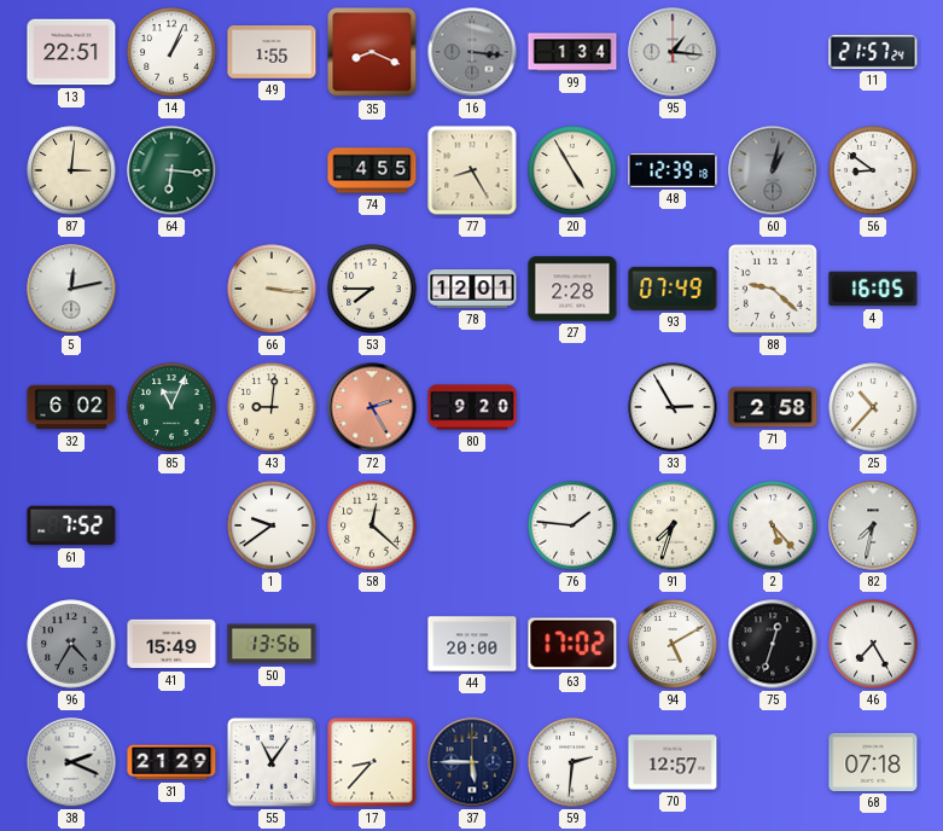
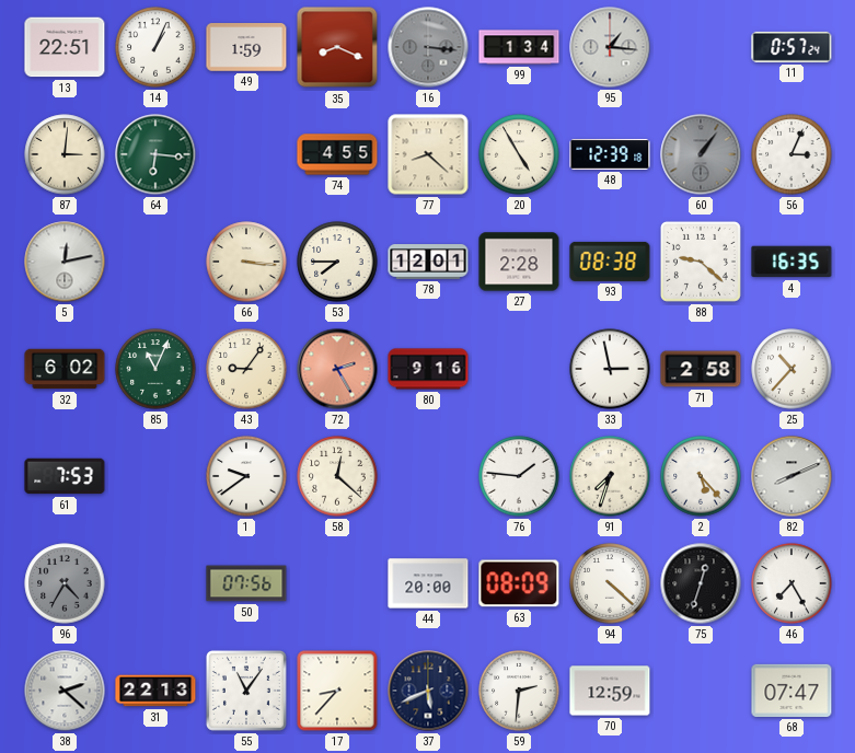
49: 1:55 -> 1:59 (246, 47)
11: 21:57 -> 0:57 (792, 47)
77: 8:25 -> 8:22 (428, 154)
60: 1:02 -> 1:06 (701, 154)
56: 8:51 -> 3:04 (792, 154)
93: 07:49 -> 08:38 (610, 262)
4: 16:05 -> 16:35 (792, 262)
43: 9:01 -> 9:06 (246, 369)
80: 9:20 -> 9:16 (428, 369)
33: 2:55 -> 2:58 (610, 369)
61: 7:52 -> 7:53 (65, 476)
82: 7:32 -> 8:11 (792, 476)
41: 15:49 -> none (171, 644)
50: 13:56 -> 07:56 (246, 583)
63: 17:02 -> 08:09 (519, 583)
94: 5:10 -> 4:22 (610, 583)
38: 2:19 -> 2:22 (65, 691)
31: 21:29 -> 22:13 (155, 691)
37: 5:45 -> 5:41 (428, 691)
70: 12:57 -> 12:59 (610, 691)
68: 07:18 -> 07:47 (792, 691)
